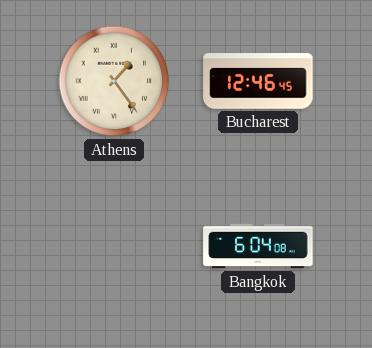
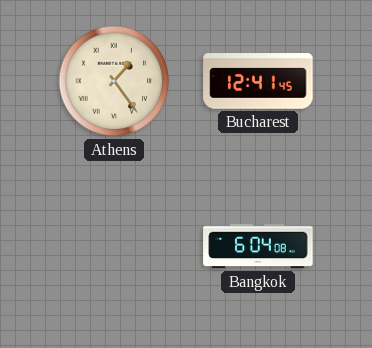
Bucharest: 12:46 -> 12:41 (258, 81)
